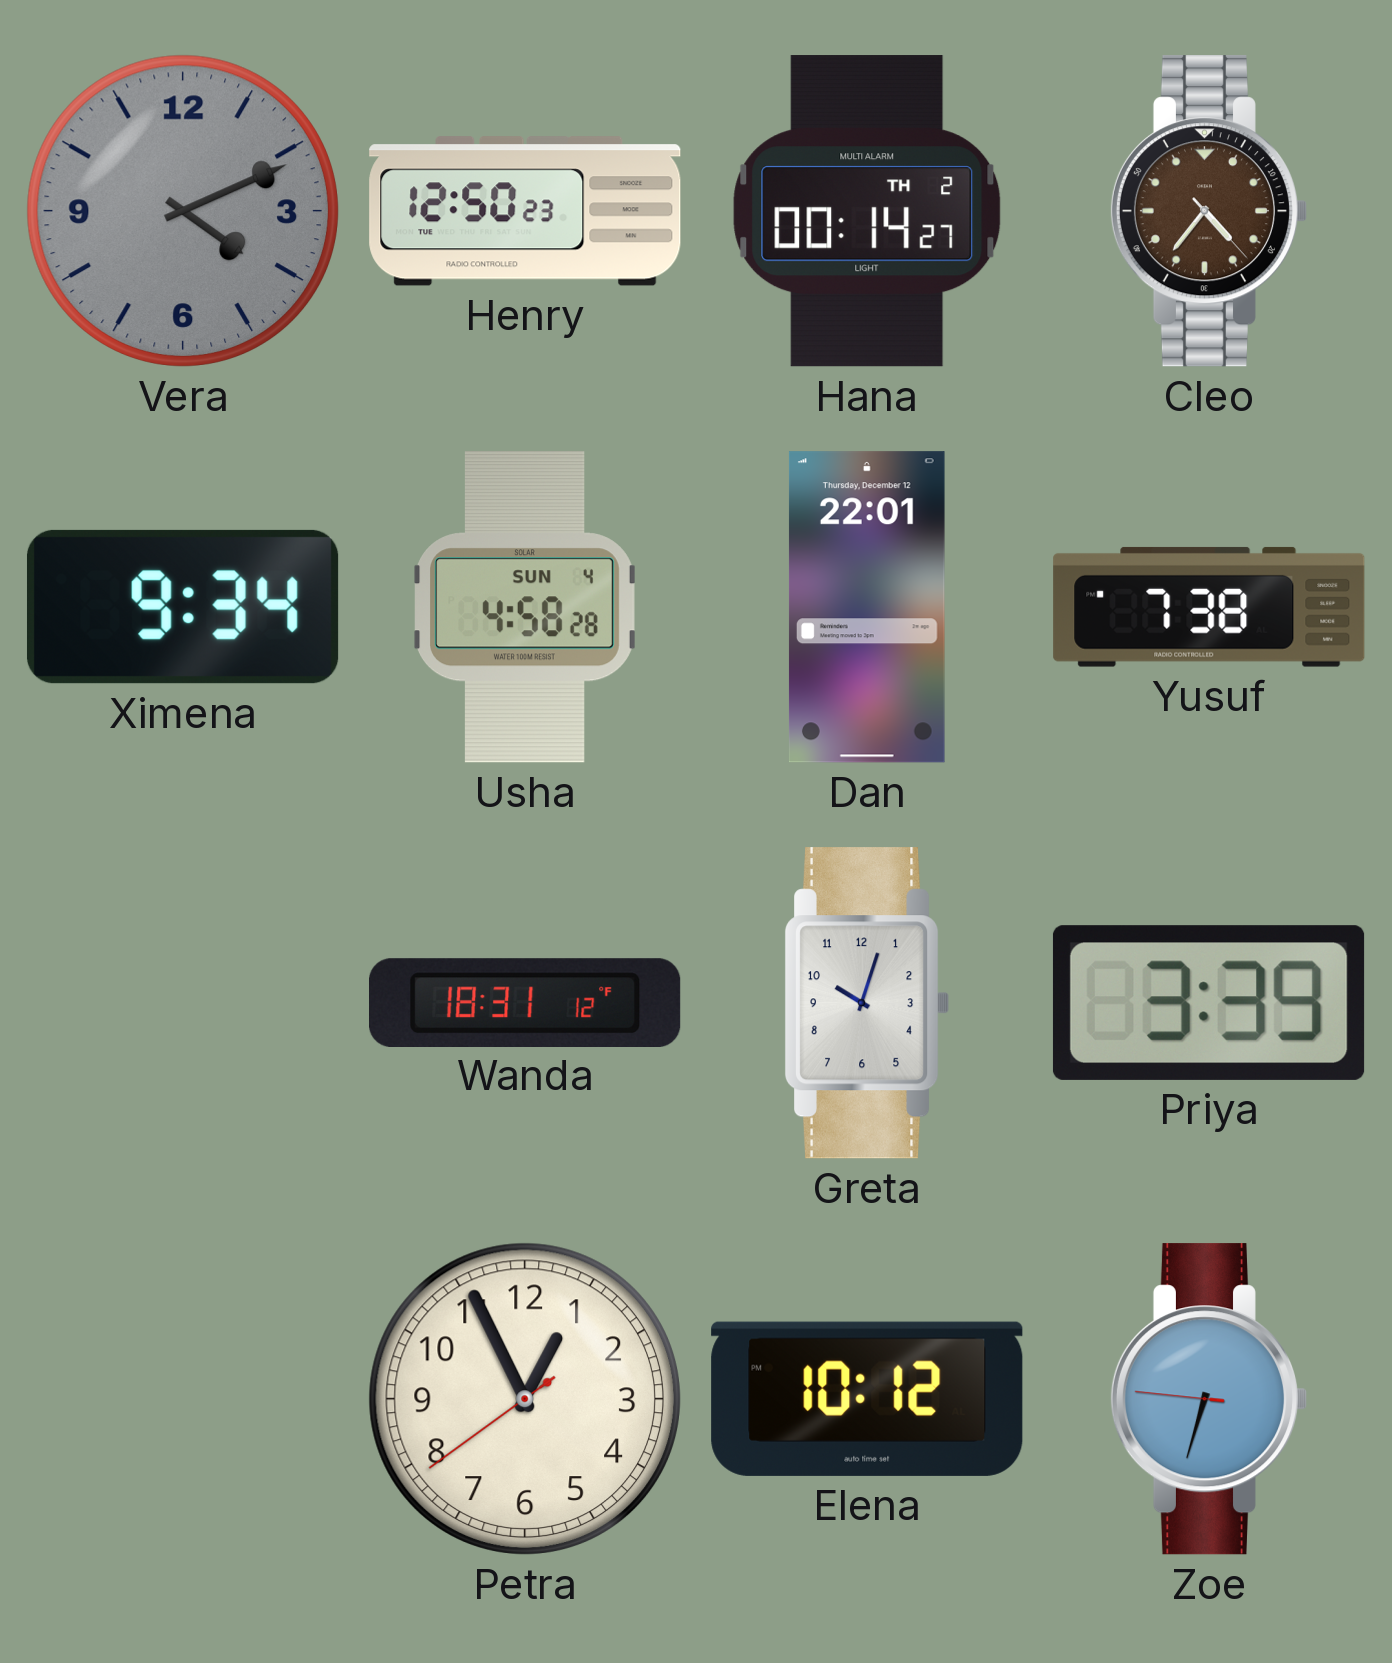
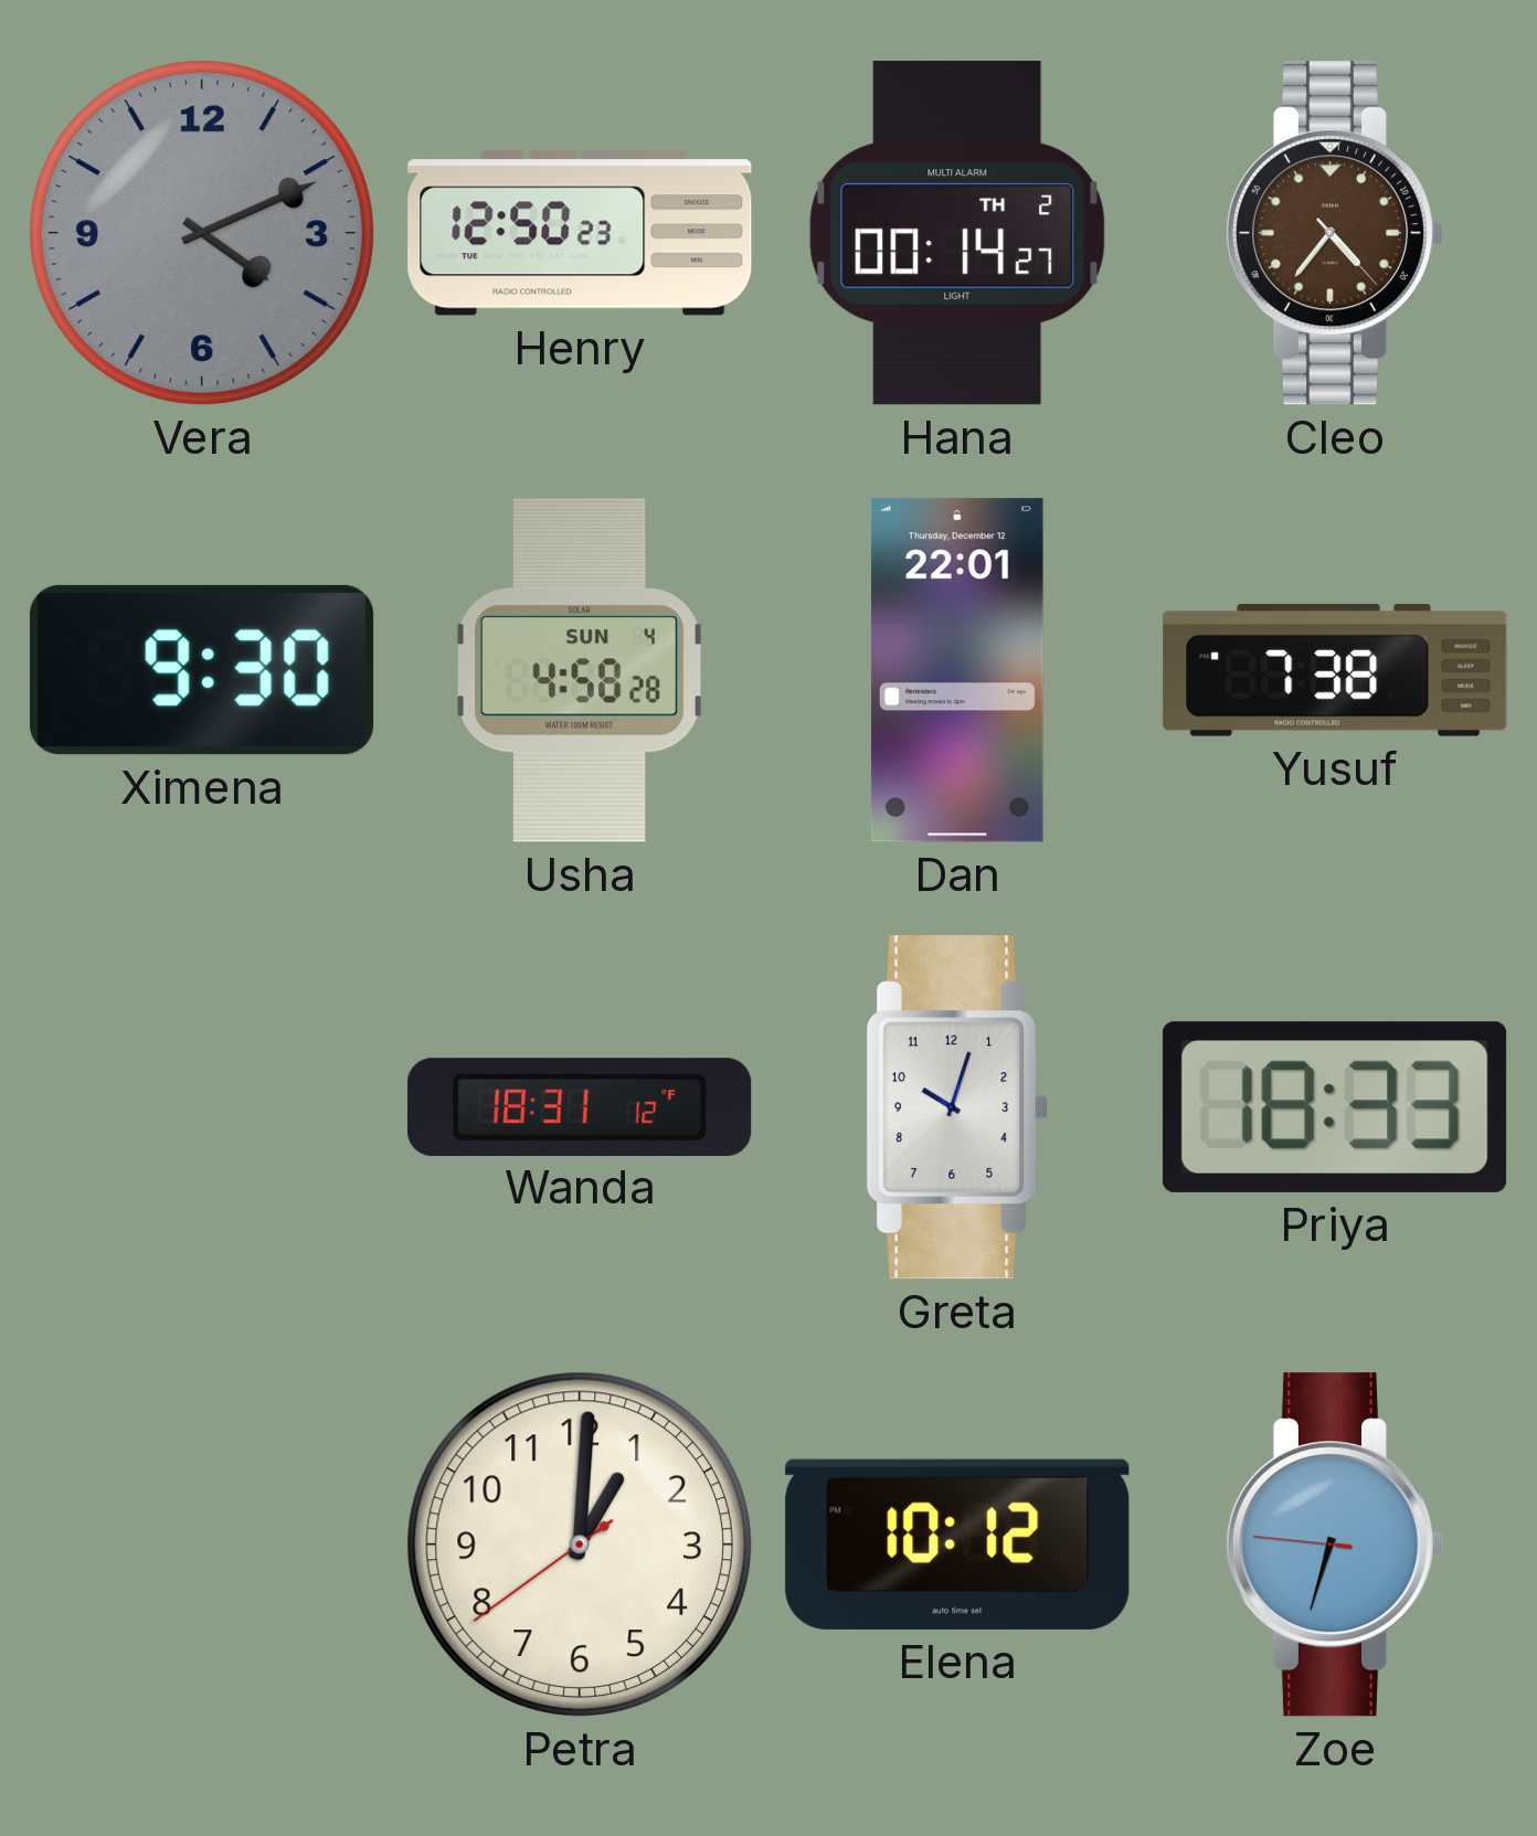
Ximena: 9:34 -> 9:30 (202, 670)
Priya: 3:39 -> 18:33 (1335, 1107)
Petra: 12:55 -> 1:00 (580, 1545)
